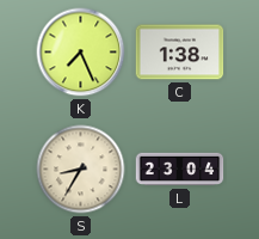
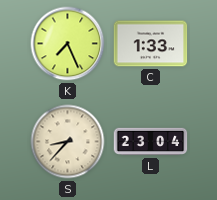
C: 1:38 -> 1:33 (151, 44)
S: 8:35 -> 8:37 (68, 142)
